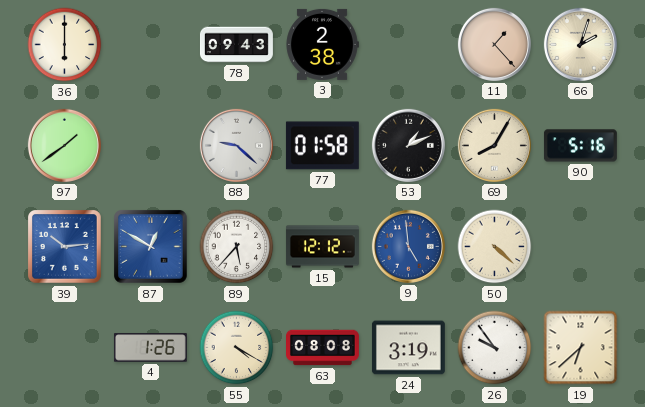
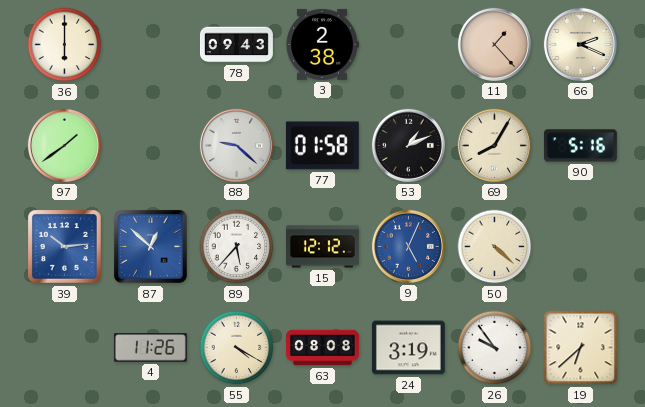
66: 2:03 -> 2:19 (580, 44)
87: 12:50 -> 12:52 (151, 247)
9: 4:59 -> 5:04 (408, 246)
4: 1:26 -> 11:26 (150, 348)
